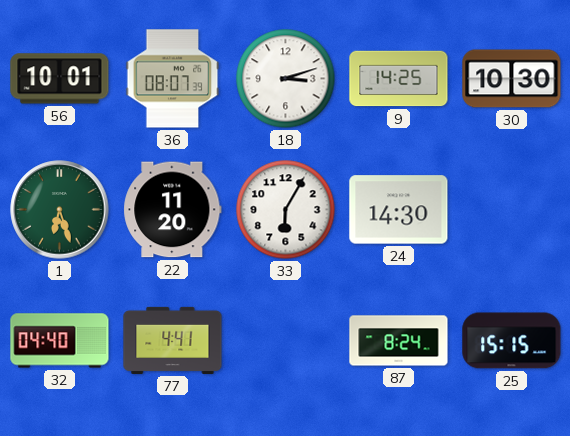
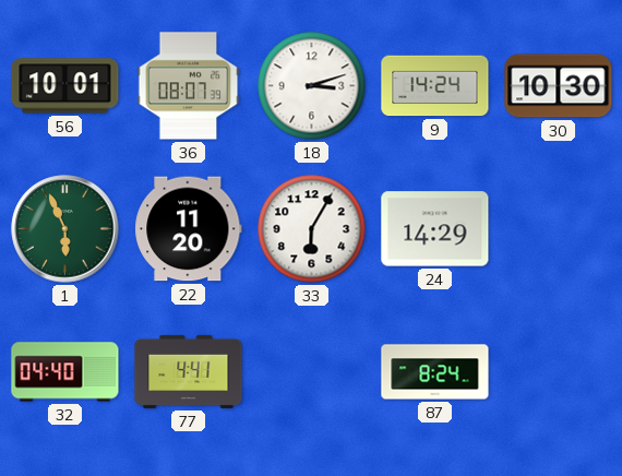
9: 14:25 -> 14:24 (435, 86)
1: 6:27 -> 5:56 (65, 229)
24: 14:30 -> 14:29 (435, 229)
25: 15:15 -> none (512, 341)
